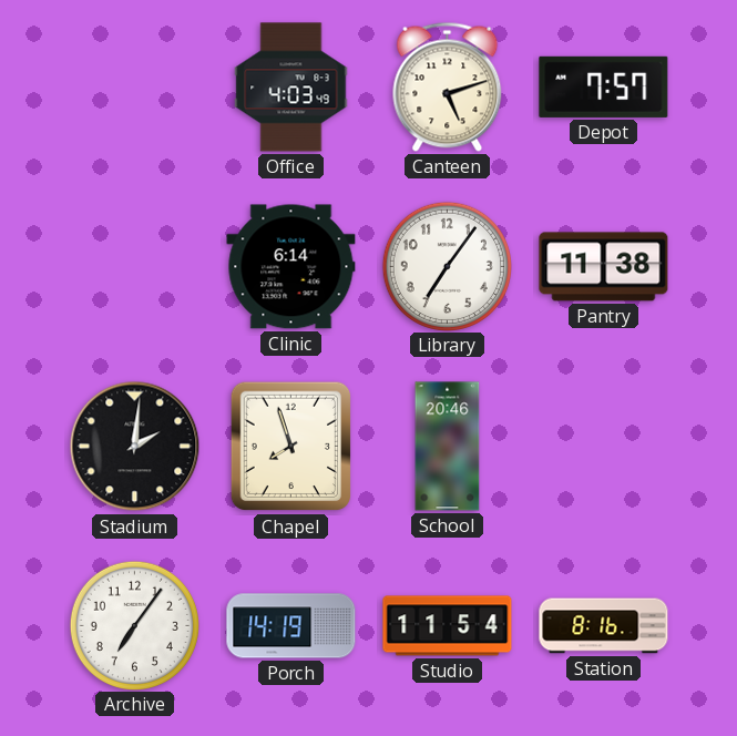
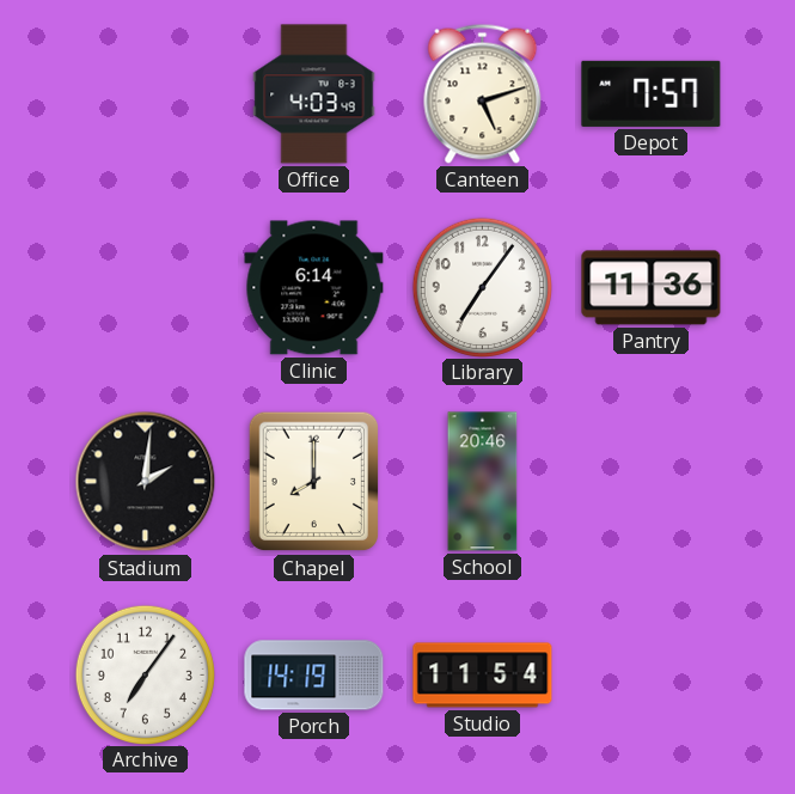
Pantry: 11:38 -> 11:36 (652, 288)
Chapel: 7:57 -> 8:00 (314, 482)
Station: 8:16 -> none (604, 626)
